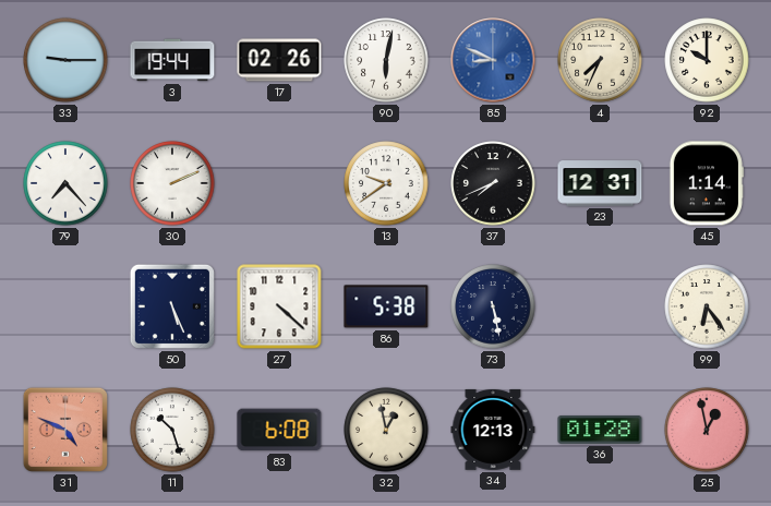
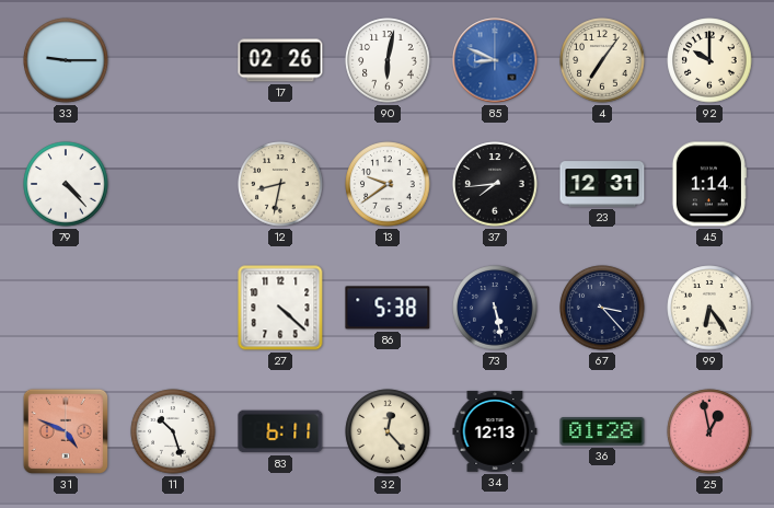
3: 19:44 -> none (172, 60)
4: 7:34 -> 7:06 (602, 60)
79: 7:23 -> 4:23 (66, 184)
30: 2:11 -> none (172, 183)
12: none -> 8:32 (280, 184)
37: 7:41 -> 7:44 (495, 184)
50: 5:26 -> none (172, 306)
67: none -> 3:23 (602, 308)
83: 6:08 -> 6:11 (280, 431)
32: 12:58 -> 12:23 (388, 431)
